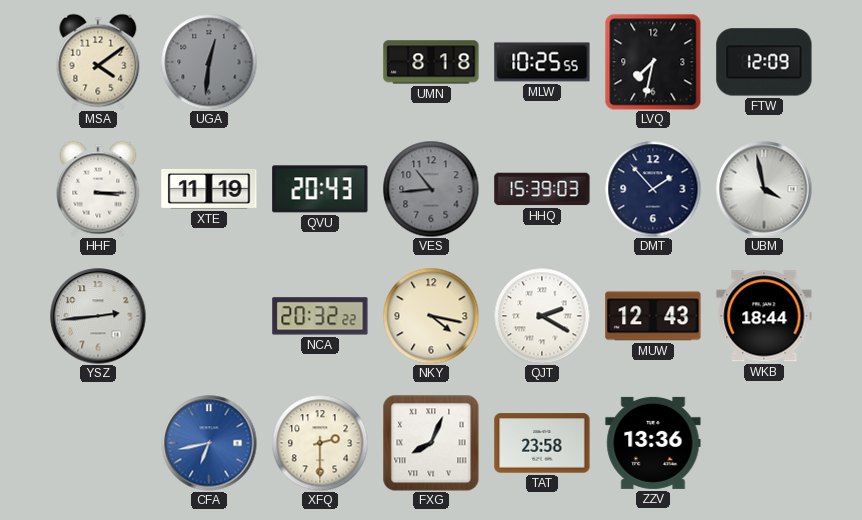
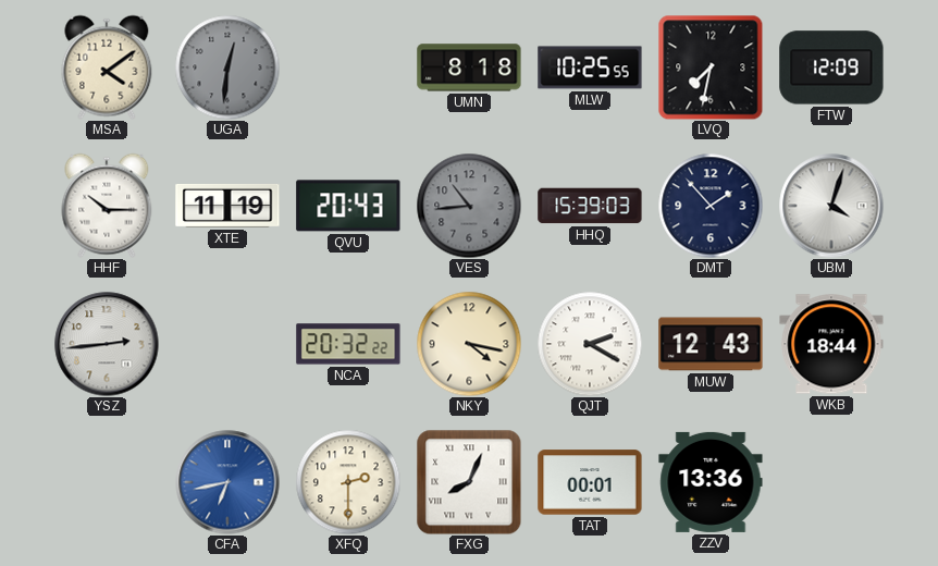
HHF: 3:15 -> 10:15 (107, 206)
UBM: 3:58 -> 4:03 (831, 206)
TAT: 23:58 -> 00:01 (590, 482)
